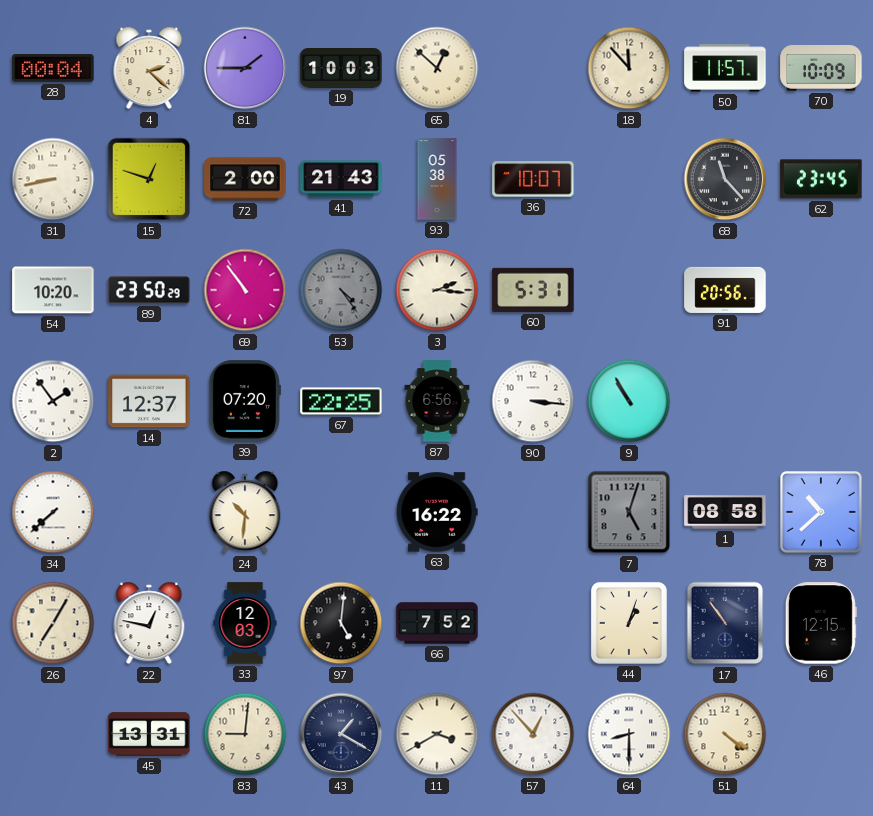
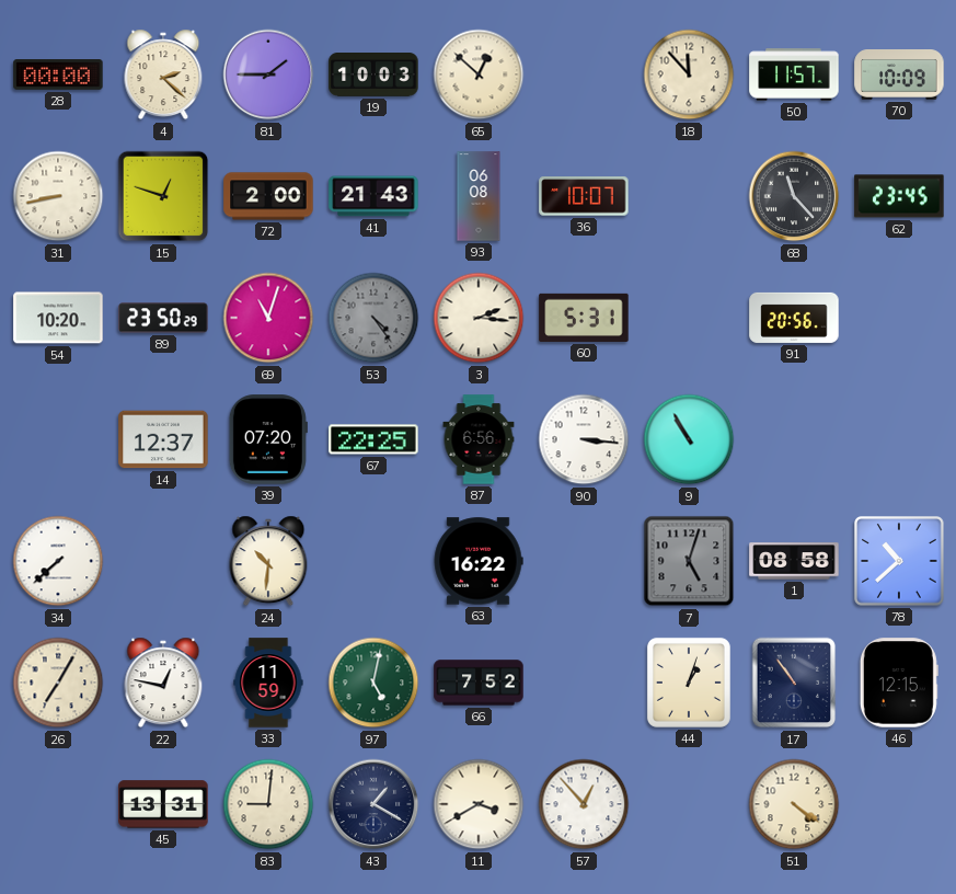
28: 00:04 -> 00:00 (58, 76)
93: 05:38 -> 06:08 (479, 196)
69: 10:54 -> 11:03 (268, 318)
2: 1:54 -> none (53, 401)
33: 12:03 -> 11:59 (268, 683)
97: 5:01 -> 5:02 (373, 683)
97 dial: black -> green (373, 683)
64: 8:30 -> none (629, 734)
